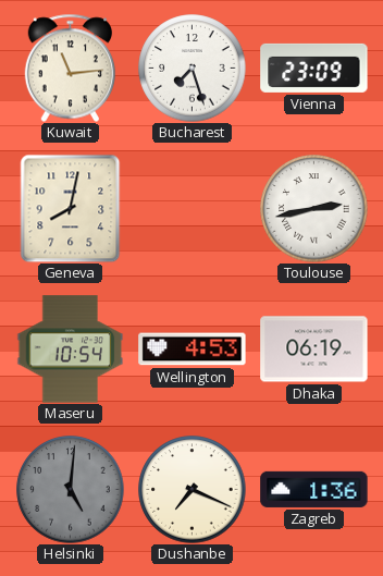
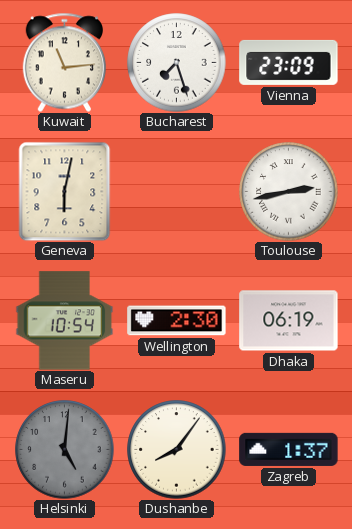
Geneva: 8:02 -> 6:02 (65, 191)
Wellington: 4:53 -> 2:30 (177, 321)
Dushanbe: 7:19 -> 8:06 (177, 450)
Zagreb: 1:36 -> 1:37 (289, 449)
